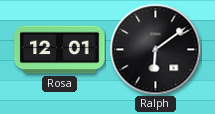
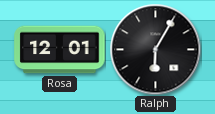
Ralph: 6:09 -> 6:05 (155, 49)
